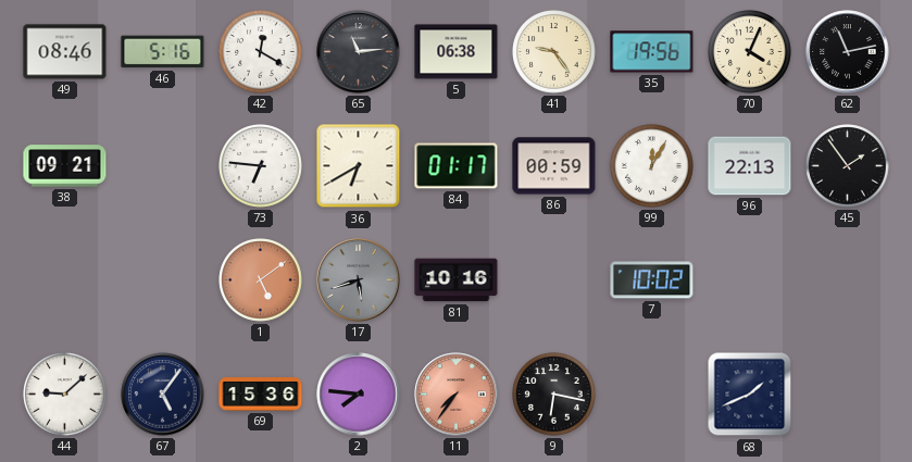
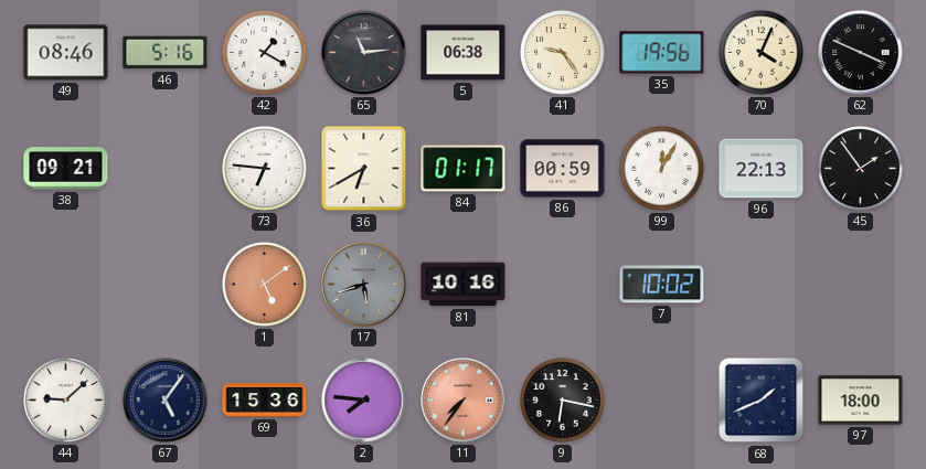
42: 12:20 -> 1:20 (265, 53)
62: 11:13 -> 3:49 (861, 53)
97: none -> 18:00 (861, 401)
